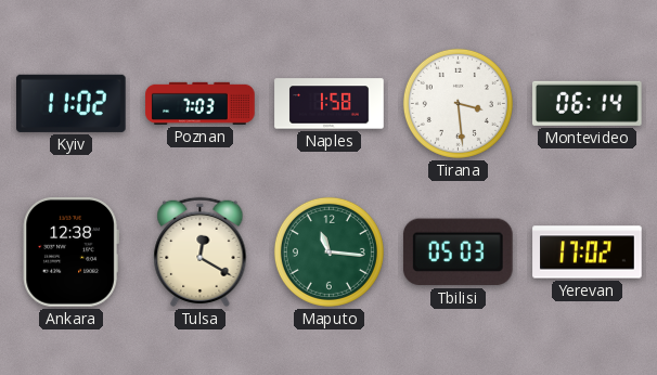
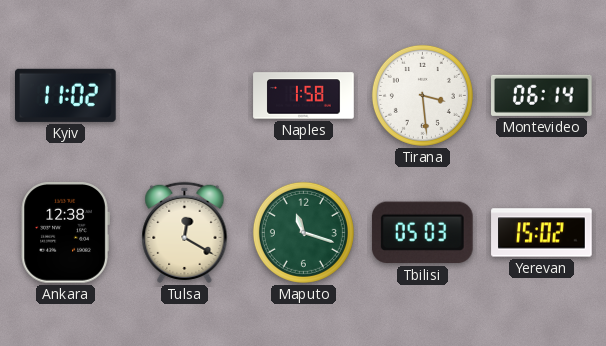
Poznan: 7:03 -> none (201, 103)
Maputo: 11:16 -> 11:18 (303, 232)
Yerevan: 17:02 -> 15:02 (542, 233)
